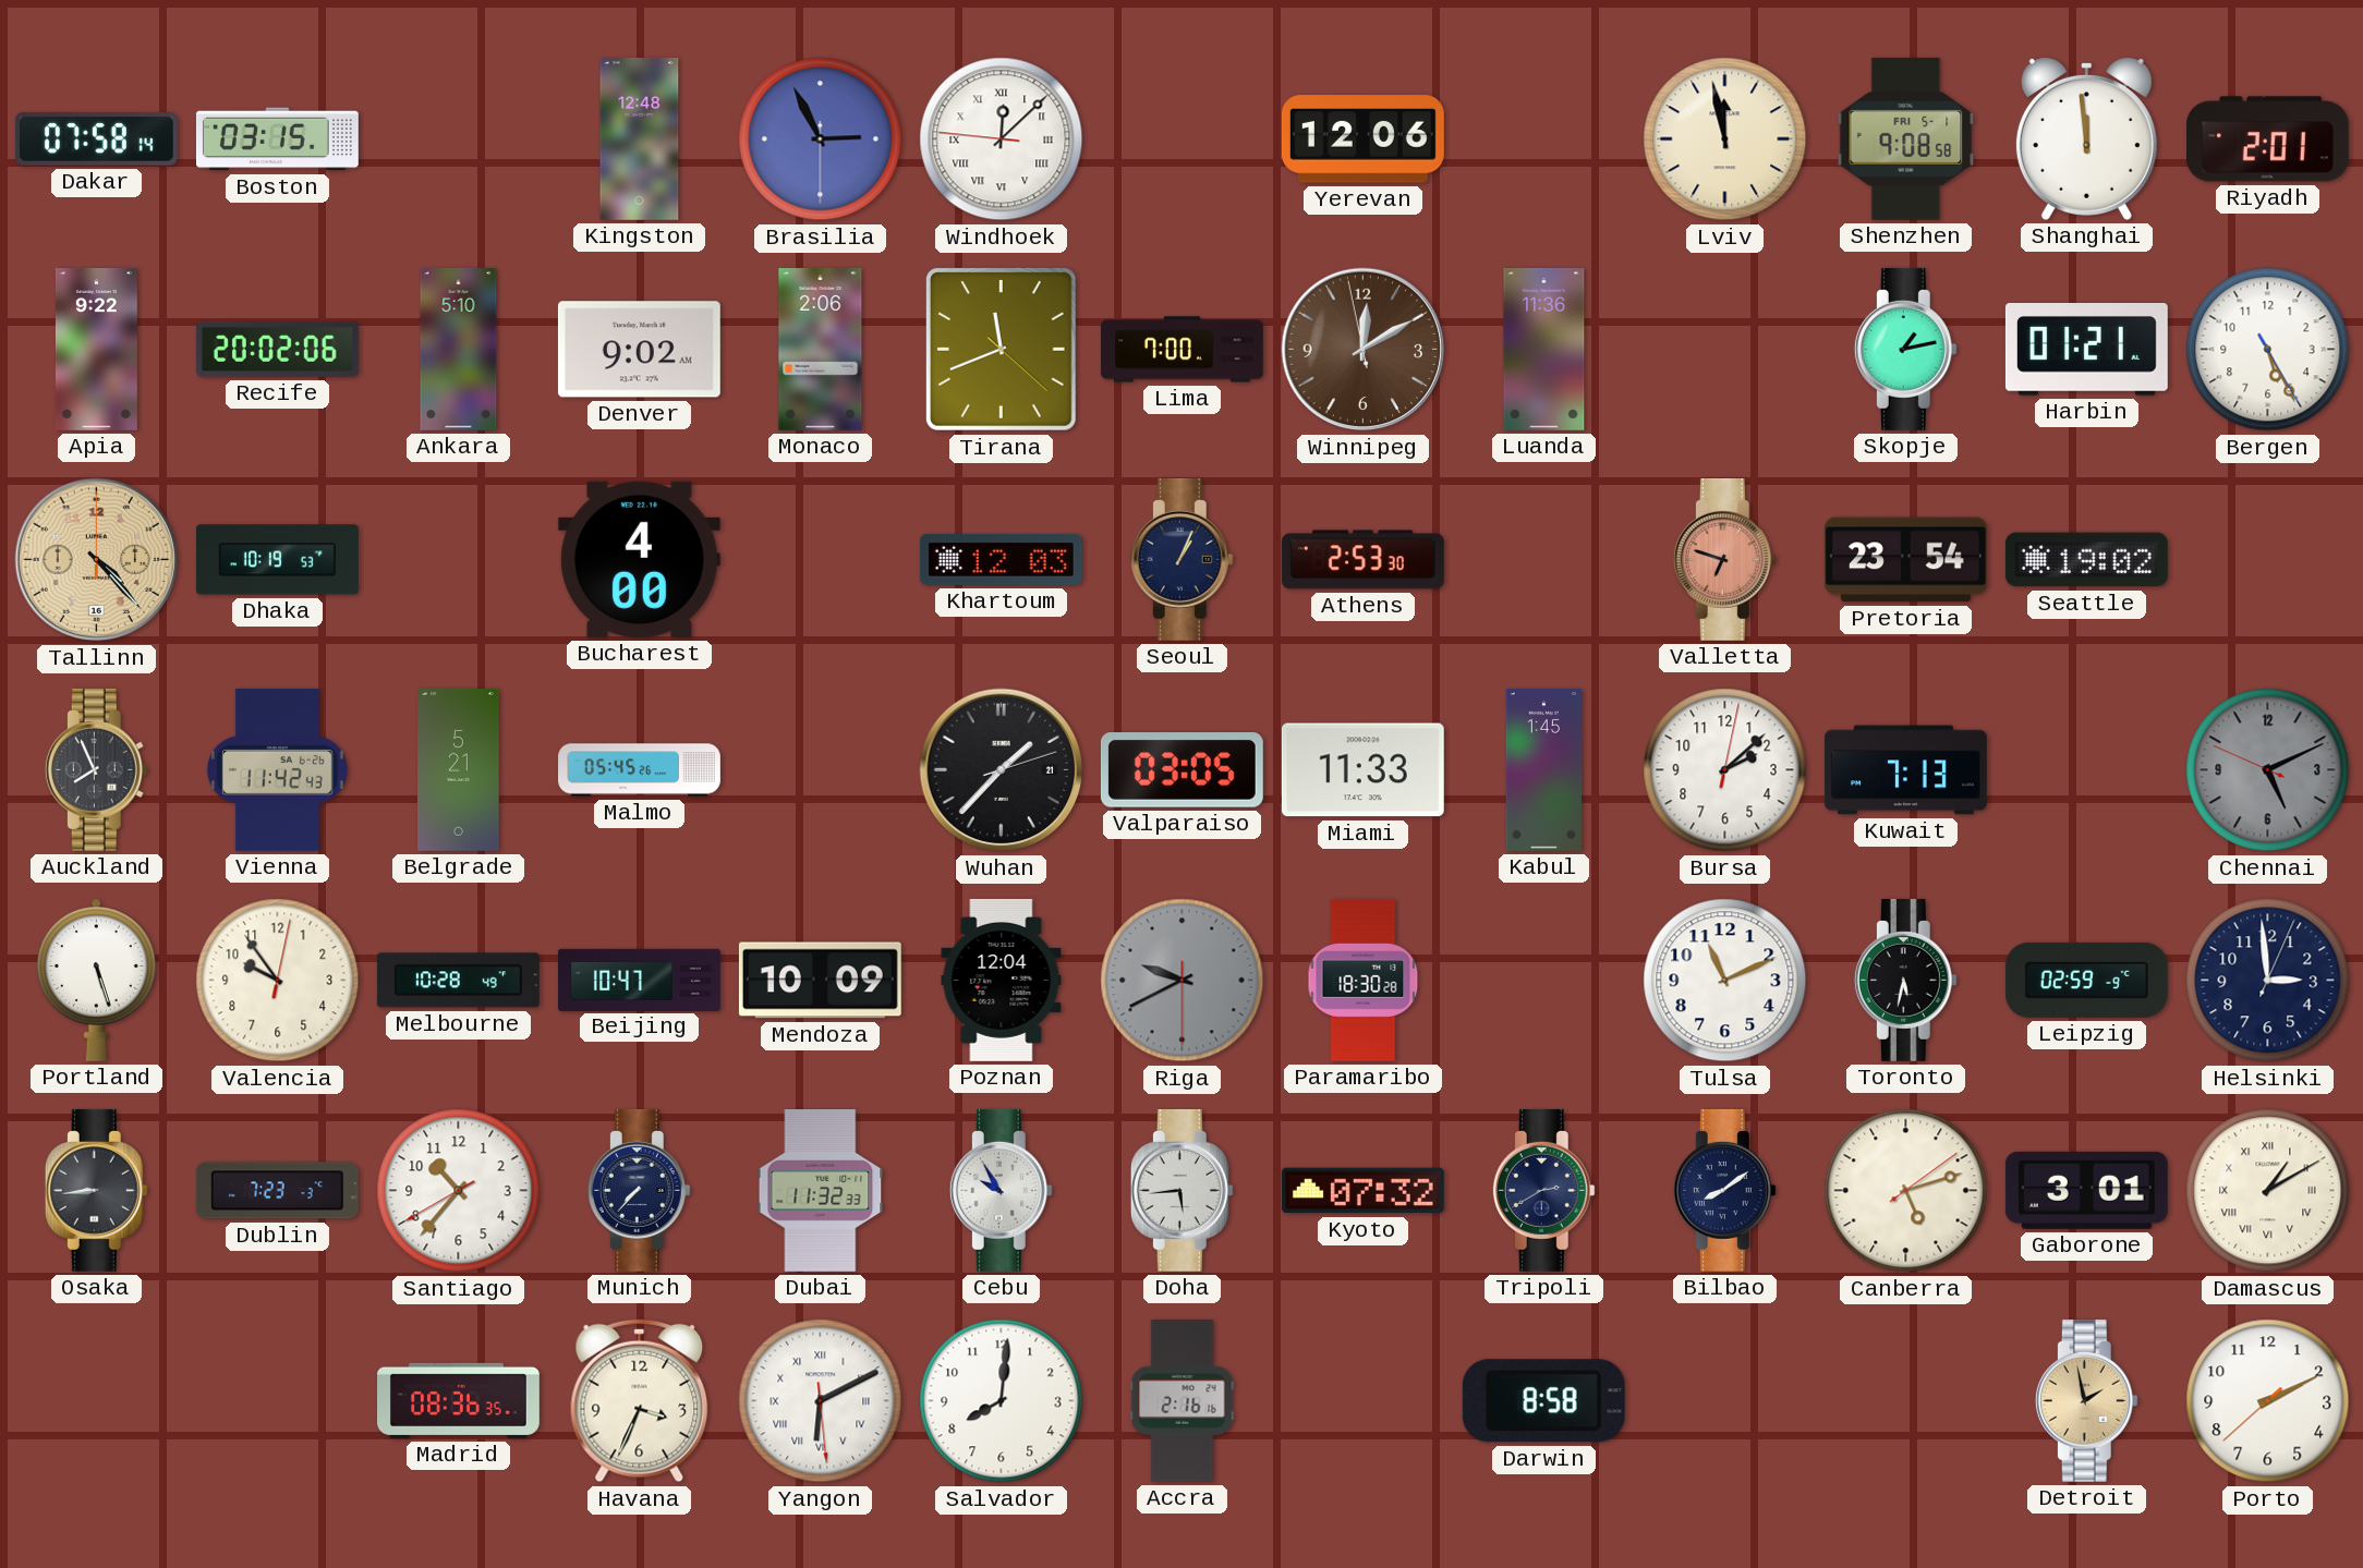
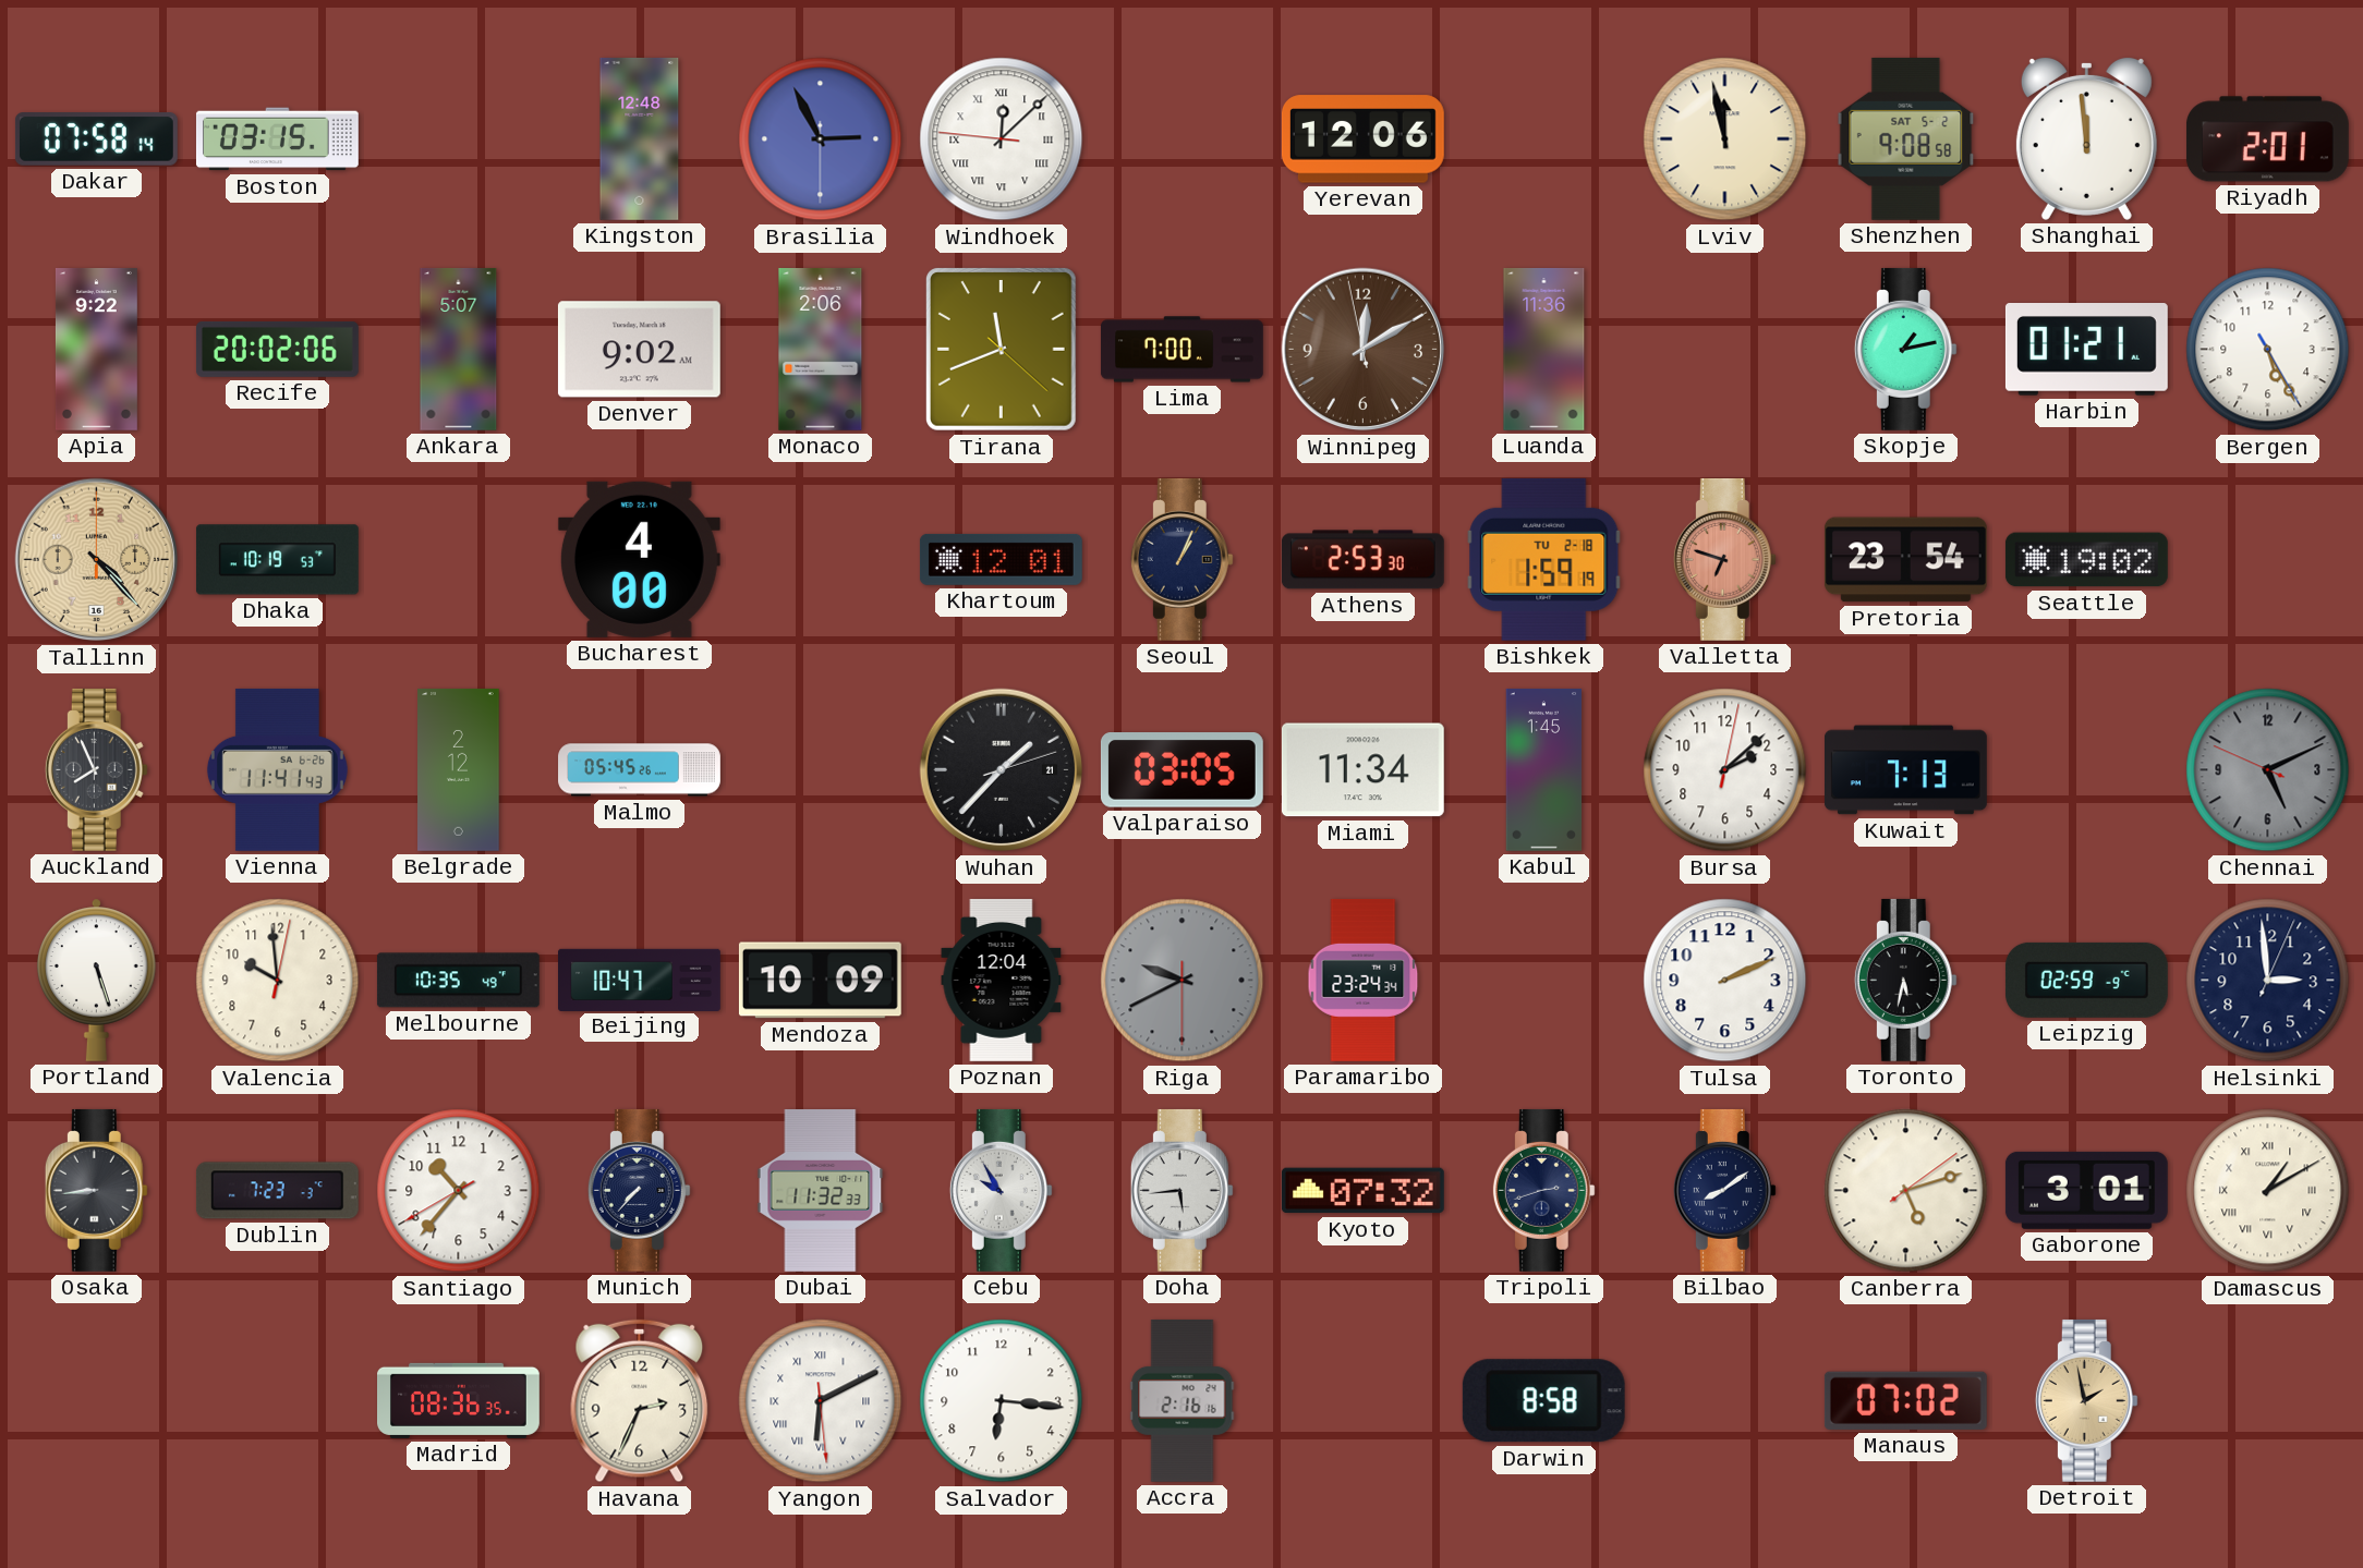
Shenzhen date: FRI 5-1 -> SAT 5-2 (1906, 138)
Ankara: 5:10 -> 5:07 (459, 349)
Khartoum: 12:03 -> 12:01 (1001, 559)
Bishkek: none -> 1:59 (1544, 559)
Vienna: 11:42 -> 11:41 (277, 769)
Belgrade: 5:21 -> 2:12 (459, 769)
Miami: 11:33 -> 11:34 (1362, 770)
Valencia: 9:54 -> 9:59 (278, 981)
Melbourne: 10:28 -> 10:35 (458, 981)
Paramaribo: 18:30 -> 23:24 (1364, 980)
Tulsa: 11:11 -> 2:11 (1725, 981)
Tripoli: 2:40 -> 2:42 (1543, 1190)
Havana: 3:34 -> 2:34 (640, 1401)
Salvador: 8:01 -> 6:16 (1002, 1401)
Manaus: none -> 07:02 (1905, 1400)
Porto: 2:10 -> none (2268, 1401)
